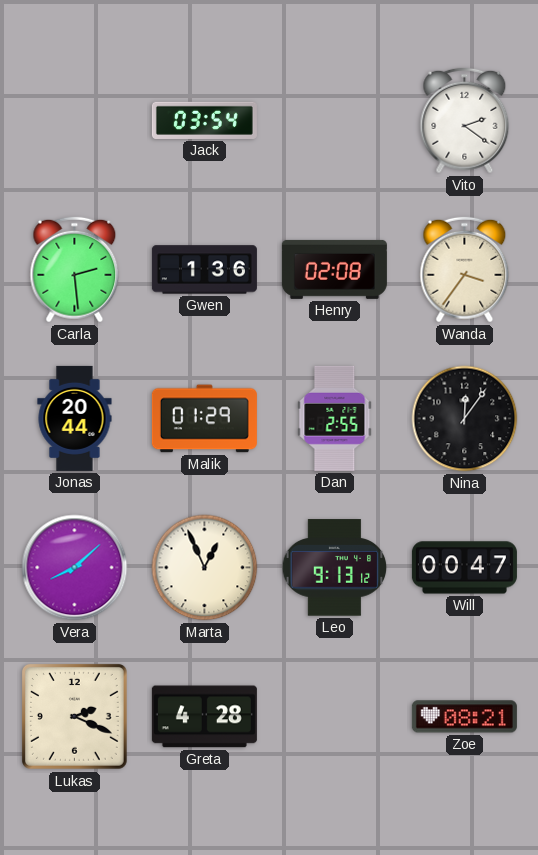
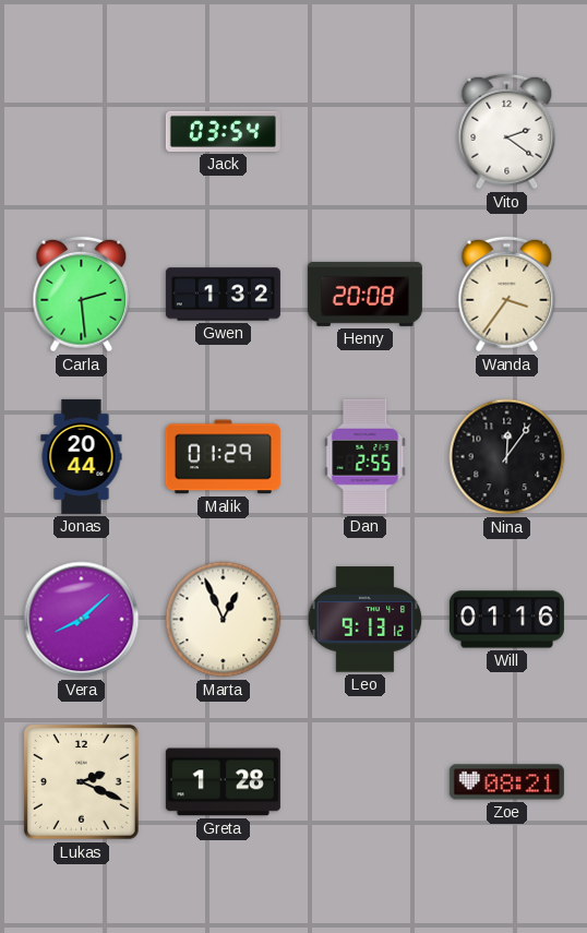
Gwen: 1:36 -> 1:32 (223, 295)
Henry: 02:08 -> 20:08 (364, 294)
Will: 00:47 -> 01:16 (506, 620)
Greta: 4:28 -> 1:28 (223, 782)
